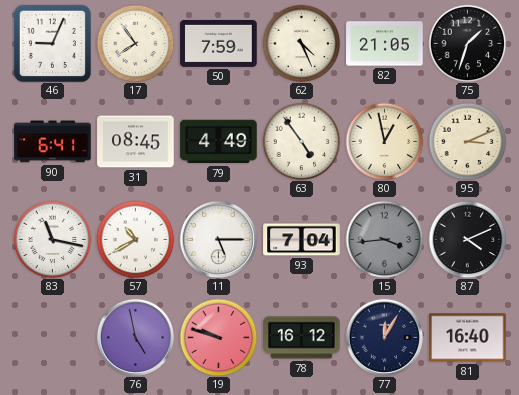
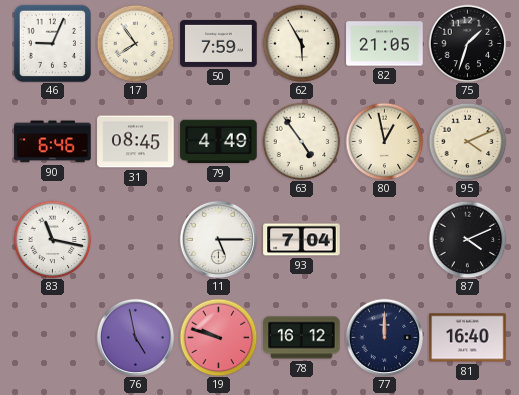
62: 4:26 -> 5:55 (301, 43)
90: 6:41 -> 6:46 (53, 142)
95: 3:11 -> 4:11 (467, 141)
57: 10:40 -> none (135, 239)
15: 3:44 -> none (384, 239)
77: 12:05 -> 12:00 (384, 337)
